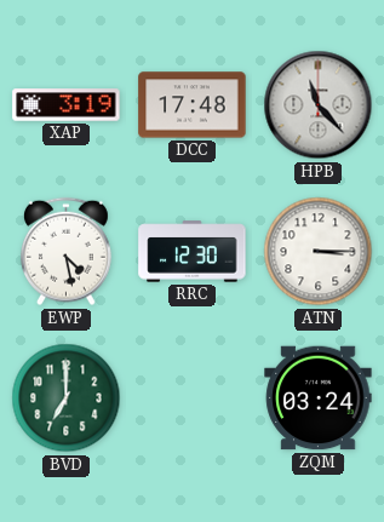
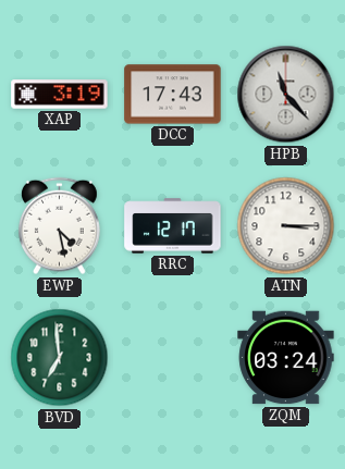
DCC: 17:48 -> 17:43 (173, 95)
RRC: 12:30 -> 12:17 (173, 226)
BVD: 7:00 -> 6:59 (60, 358)
